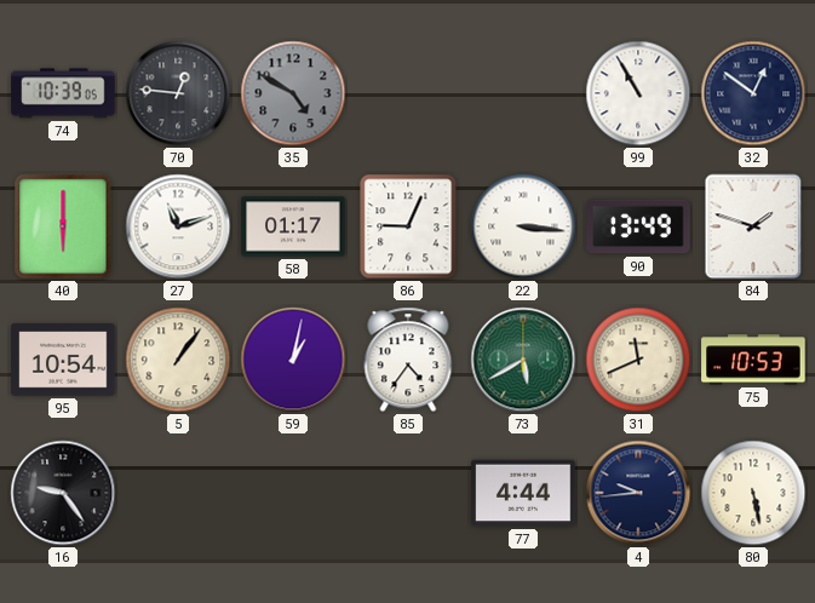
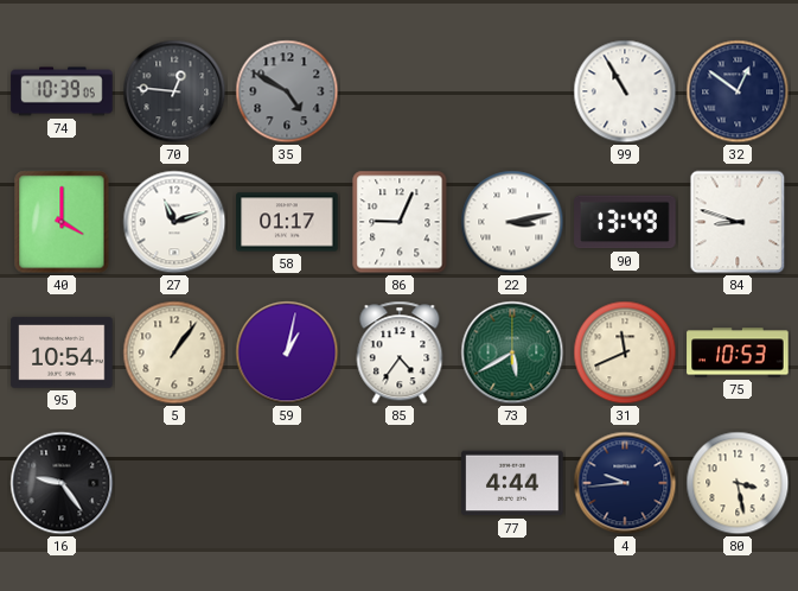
40: 6:00 -> 4:00 (62, 222)
22: 3:16 -> 3:13 (512, 222)
84: 1:48 -> 8:48 (738, 222)
80: 5:28 -> 3:28 (738, 483)
